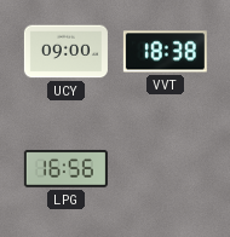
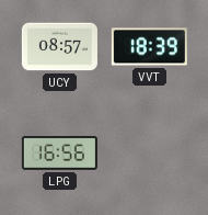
UCY: 09:00 -> 08:57 (59, 47)
VVT: 18:38 -> 18:39 (149, 47)
